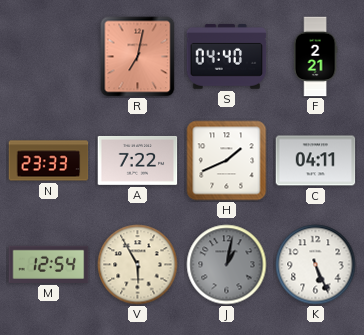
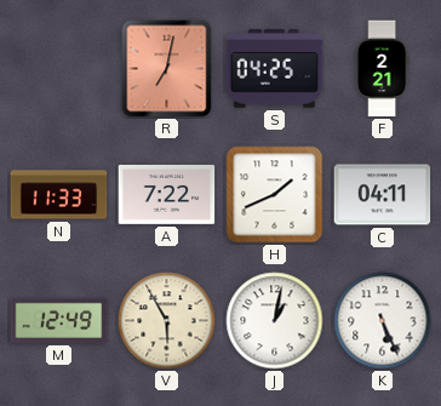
S: 04:40 -> 04:25 (275, 69)
N: 23:33 -> 11:33 (59, 195)
M: 12:54 -> 12:49 (59, 320)
J dial: grey -> white (275, 321)
